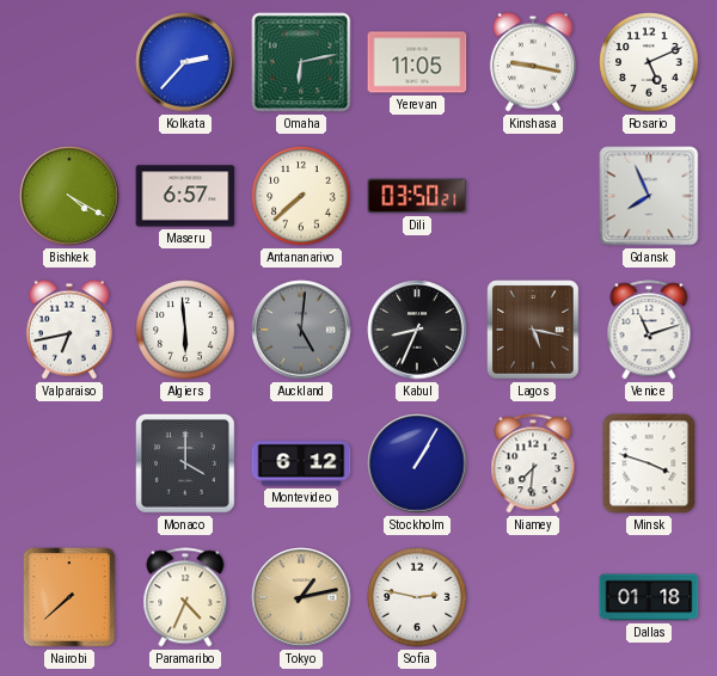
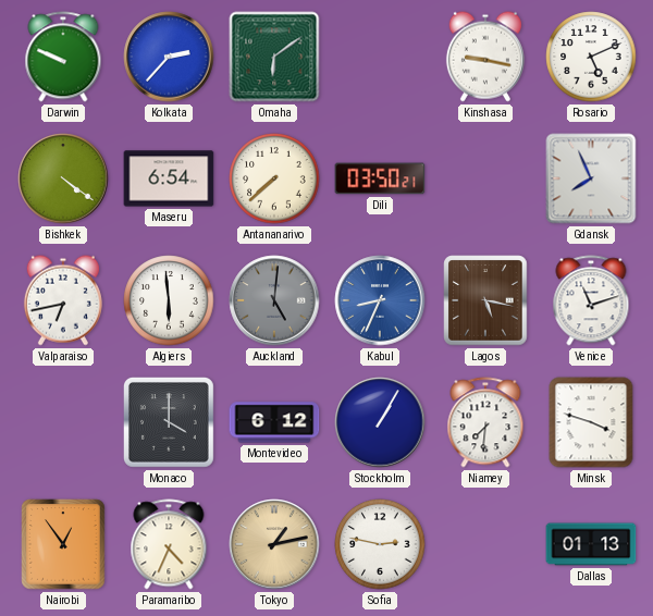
Darwin: none -> 9:49 (63, 57)
Omaha: 6:13 -> 6:09 (274, 57)
Yerevan: 11:05 -> none (417, 62)
Bishkek: 4:20 -> 4:21 (63, 178)
Maseru: 6:57 -> 6:54 (169, 178)
Kabul dial: black -> blue (380, 300)
Nairobi: 7:38 -> 12:54 (63, 544)
Dallas: 01:18 -> 01:13 (591, 544)
